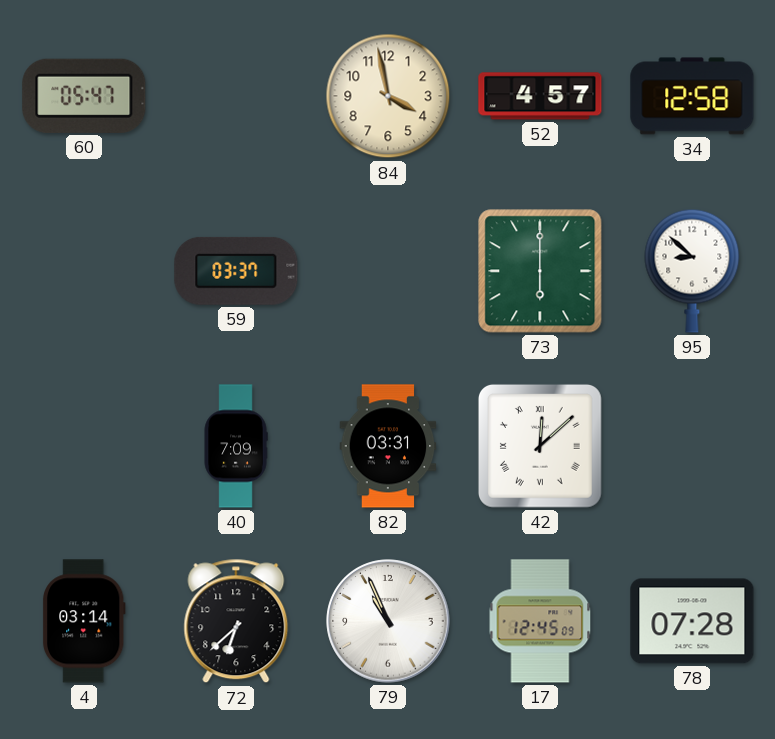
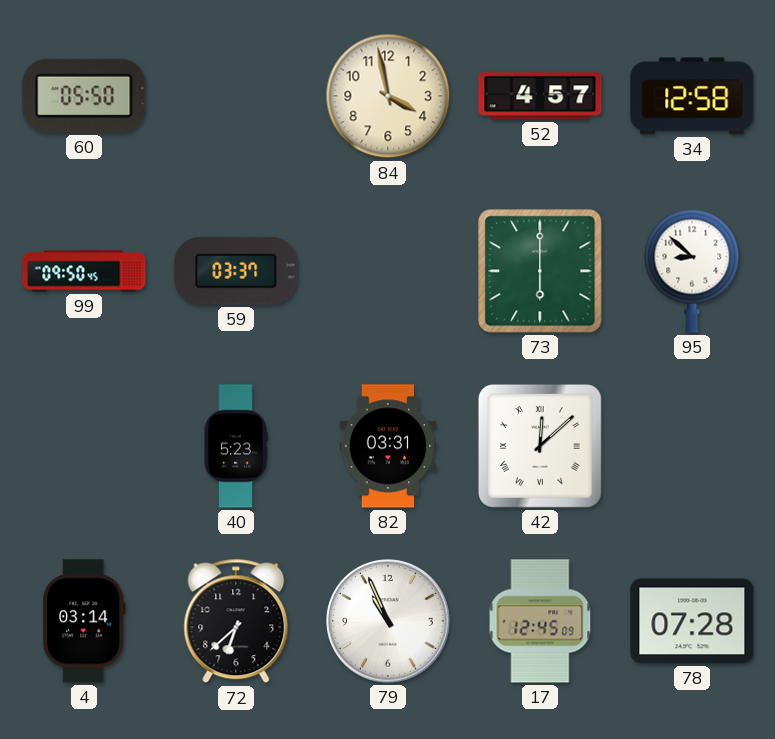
60: 05:47 -> 05:50 (84, 96)
99: none -> 09:50 (84, 271)
40: 7:09 -> 5:23 (236, 446)
